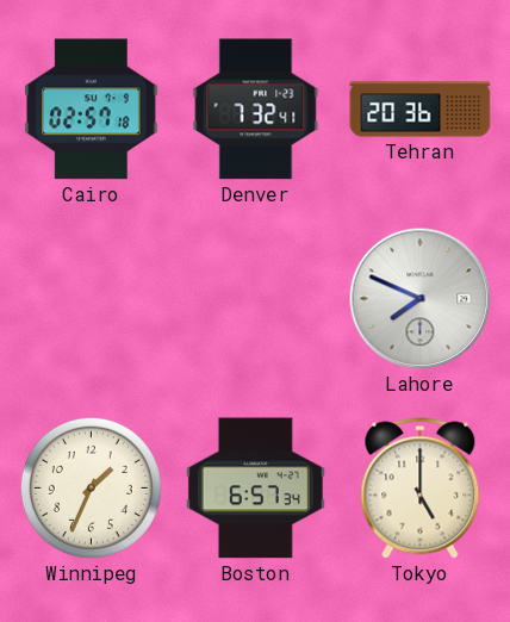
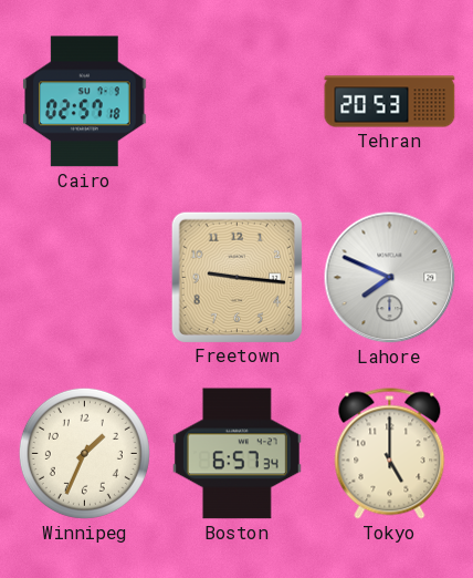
Denver: 7:32 -> none (256, 110)
Tehran: 20:36 -> 20:53 (390, 102)
Freetown: none -> 9:16 (236, 277)
